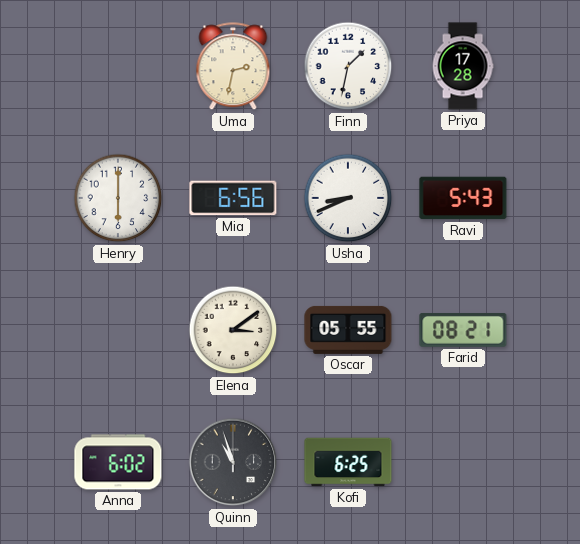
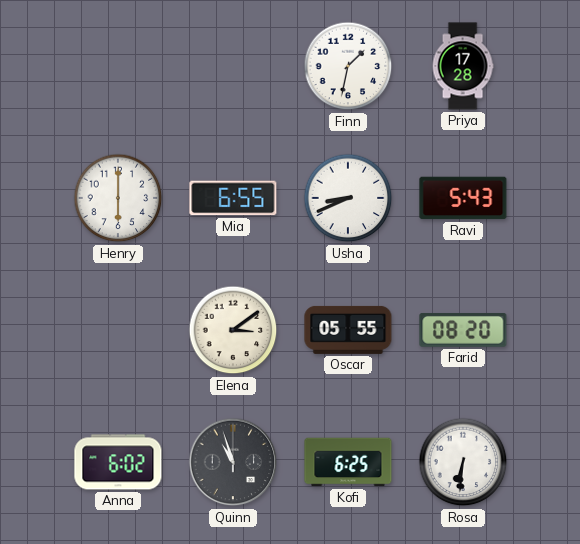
Uma: 2:32 -> none (233, 67)
Mia: 6:56 -> 6:55 (233, 198)
Farid: 08:21 -> 08:20 (463, 331)
Rosa: none -> 6:31 (463, 462)
